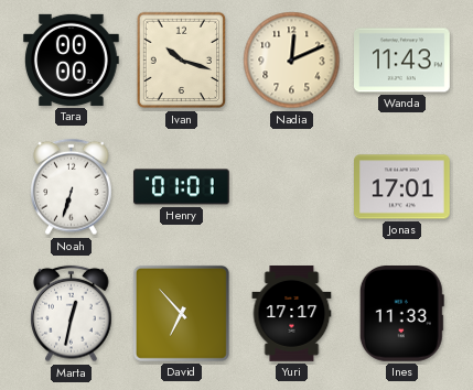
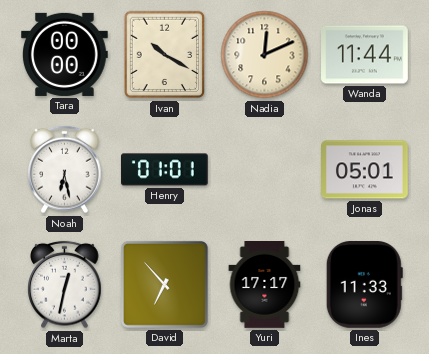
Ivan: 10:18 -> 10:20 (165, 55)
Wanda: 11:43 -> 11:44 (365, 55)
Noah: 6:33 -> 6:28 (65, 170)
Jonas: 17:01 -> 05:01 (365, 170)
